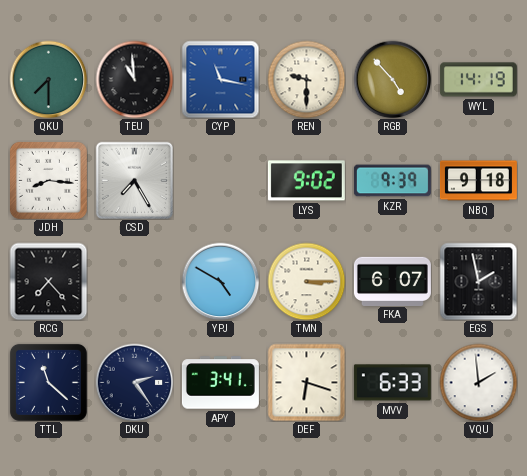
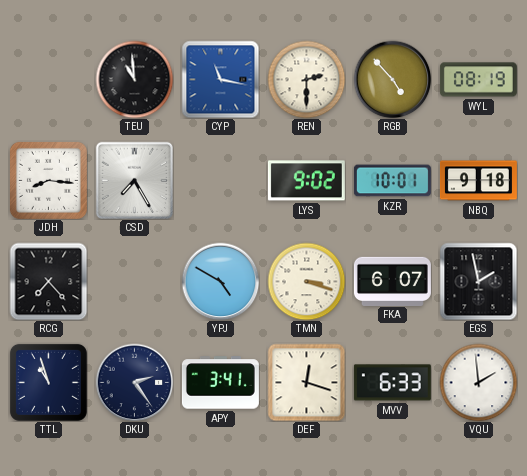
QKU: 7:30 -> none (48, 79)
REN: 9:30 -> 2:30 (306, 79)
WYL: 14:19 -> 08:19 (478, 80)
KZR: 9:39 -> 10:01 (392, 181)
TMN: 3:15 -> 3:18 (306, 281)
TTL: 11:22 -> 10:57 (48, 382)
DEF: 6:18 -> 12:18 (306, 382)
